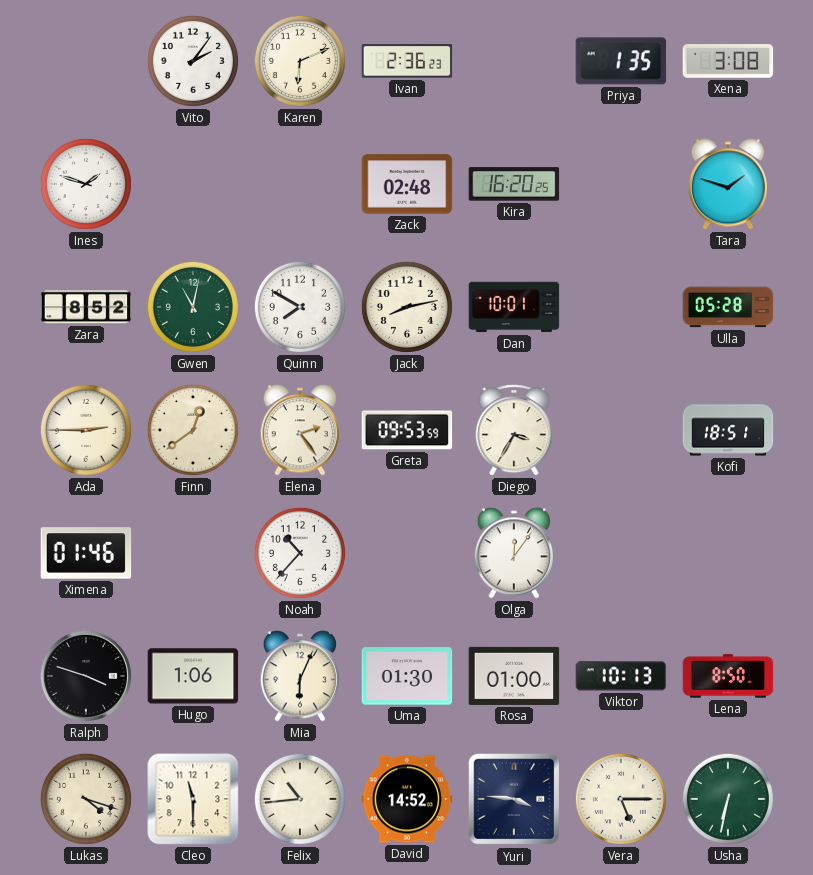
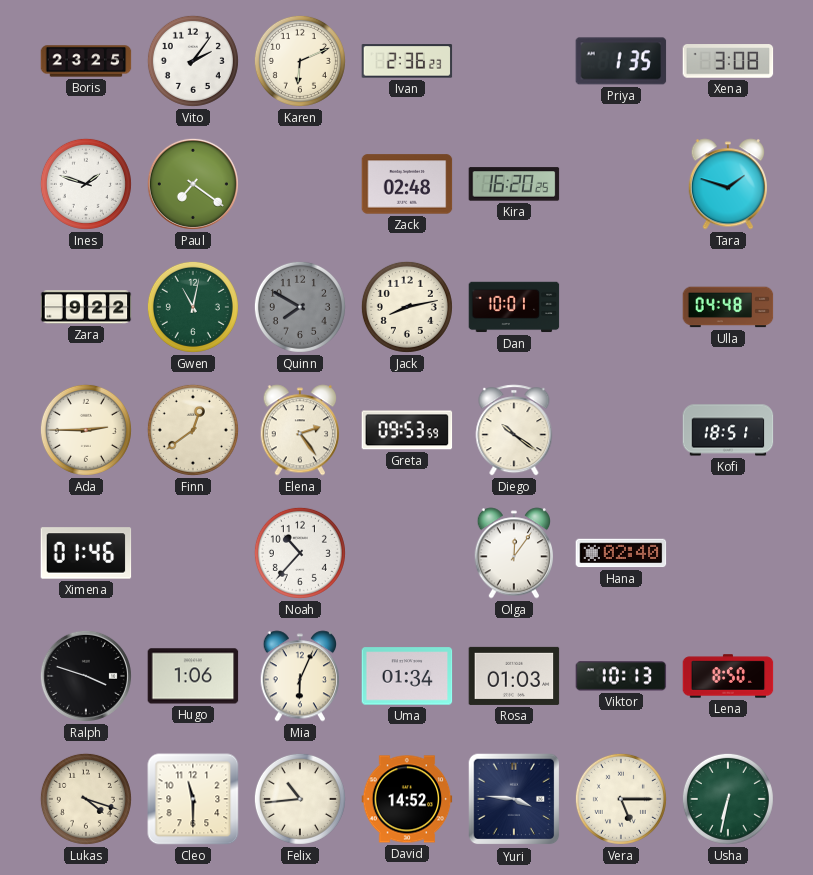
Boris: none -> 23:25 (86, 61)
Paul: none -> 7:21 (193, 184)
Zara: 8:52 -> 9:22 (86, 307)
Quinn dial: white -> grey (300, 307)
Ulla: 05:28 -> 04:48 (728, 307)
Diego: 3:35 -> 10:21 (514, 430)
Hana: none -> 02:40 (621, 553)
Uma: 01:30 -> 01:34 (407, 676)
Rosa: 01:00 -> 01:03 (514, 676)
